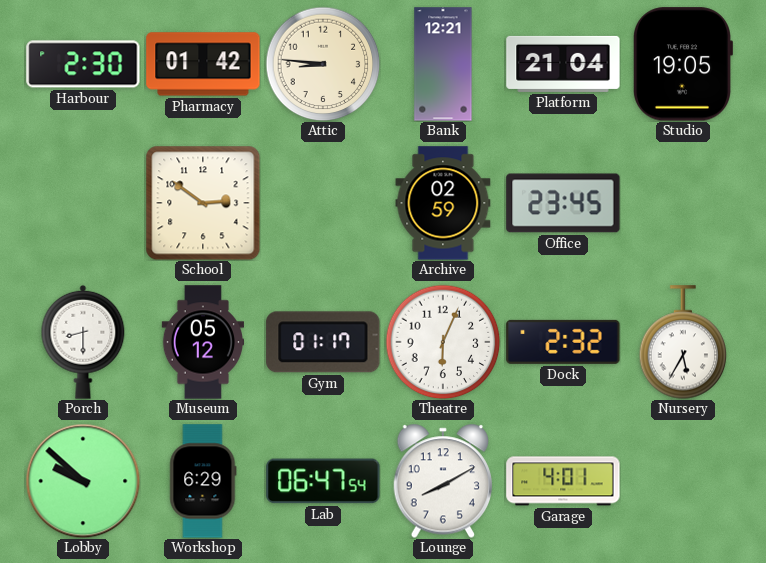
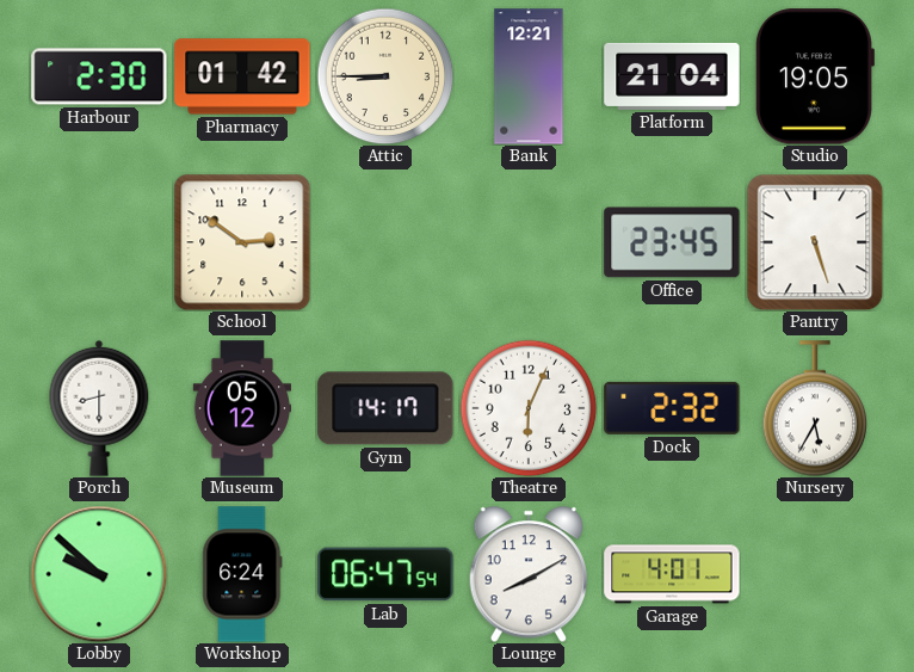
Attic: 8:46 -> 8:45 (385, 76)
Archive: 02:59 -> none (443, 203)
Pantry: none -> 5:27 (815, 242)
Gym: 01:17 -> 14:17 (385, 408)
Workshop: 6:29 -> 6:24 (242, 574)
